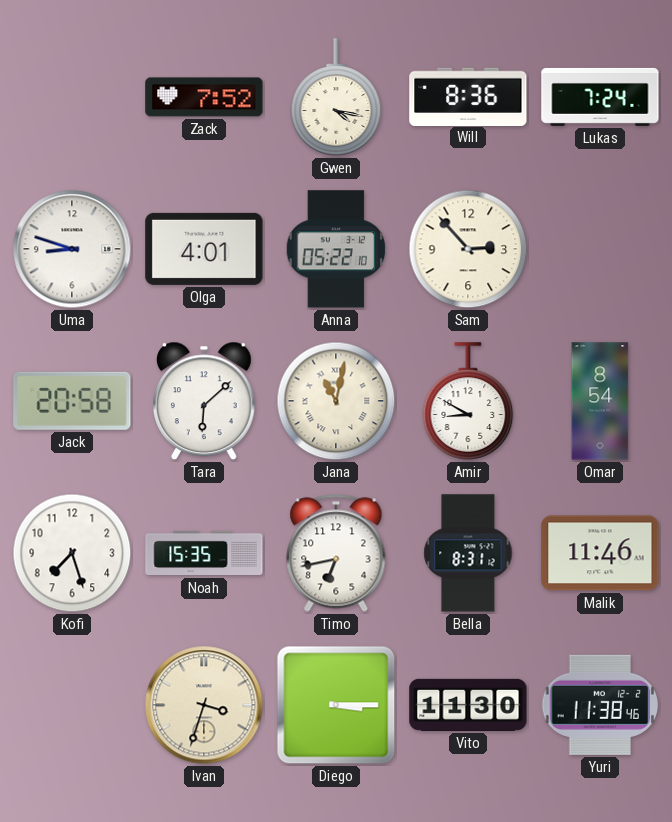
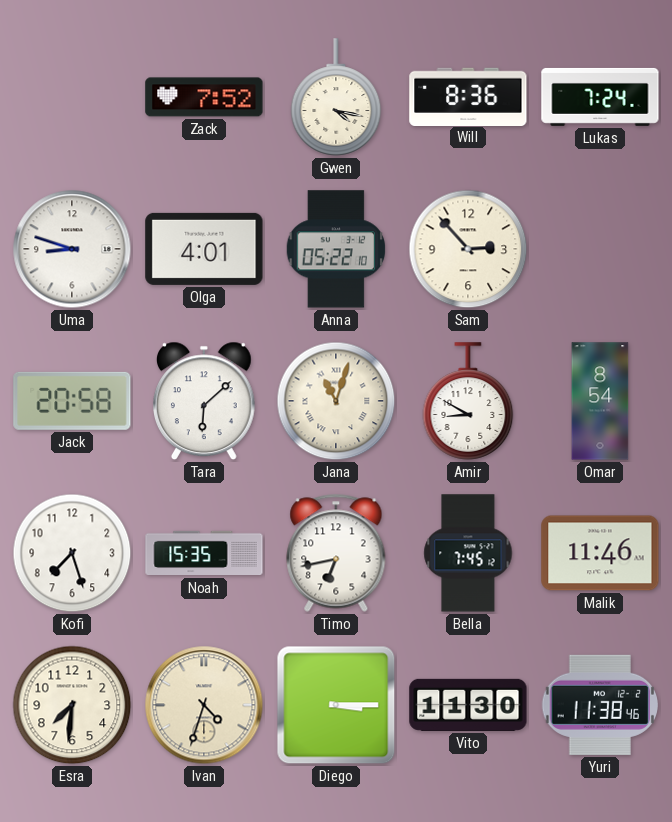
Jana: 11:02 -> 11:03 (336, 401)
Bella: 8:31 -> 7:45 (468, 553)
Esra: none -> 7:31 (72, 705)
Ivan: 3:33 -> 4:33 (204, 705)
